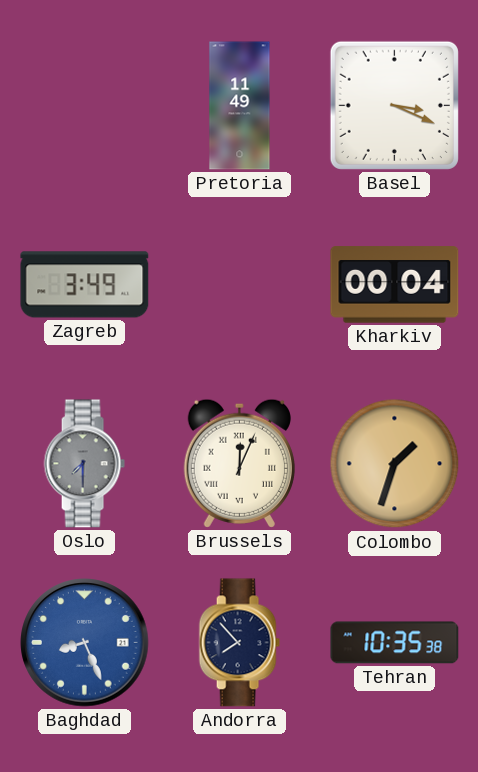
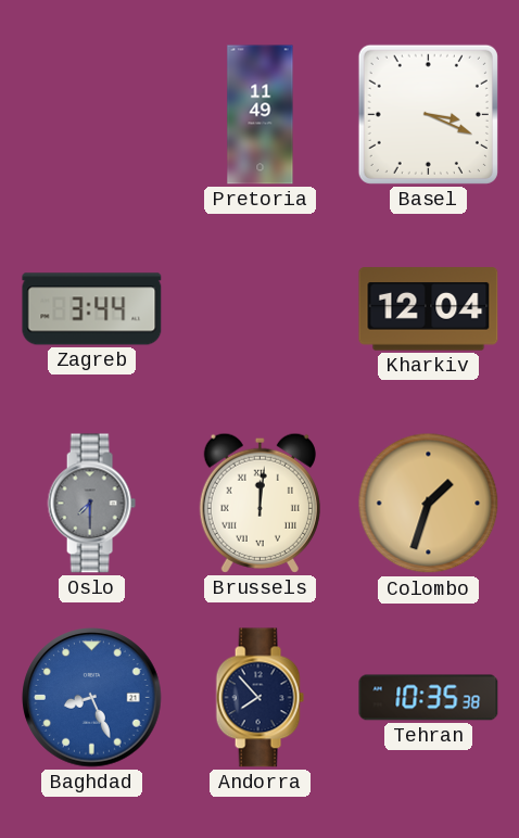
Zagreb: 3:49 -> 3:44 (92, 309)
Kharkiv: 00:04 -> 12:04 (429, 309)
Brussels: 12:04 -> 12:01 (259, 503)
